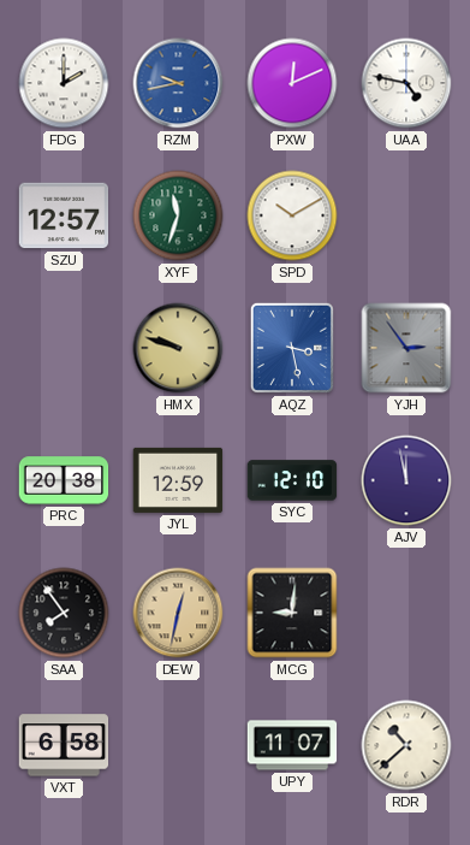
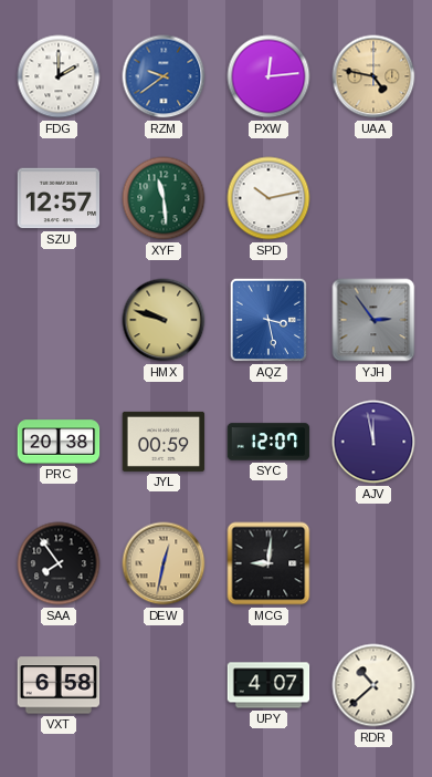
RZM: 9:43 -> 9:39 (164, 76)
PXW: 12:11 -> 12:14 (268, 76)
UAA dial: white -> champagne (373, 76)
XYF: 11:33 -> 11:29 (164, 198)
SPD: 10:10 -> 10:13 (268, 198)
JYL: 12:59 -> 00:59 (164, 442)
SYC: 12:10 -> 12:07 (268, 442)
UPY: 11:07 -> 4:07 (268, 685)
